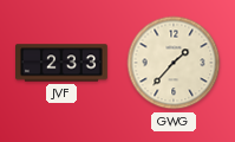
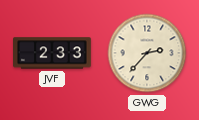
GWG: 1:37 -> 2:37 (147, 53)
